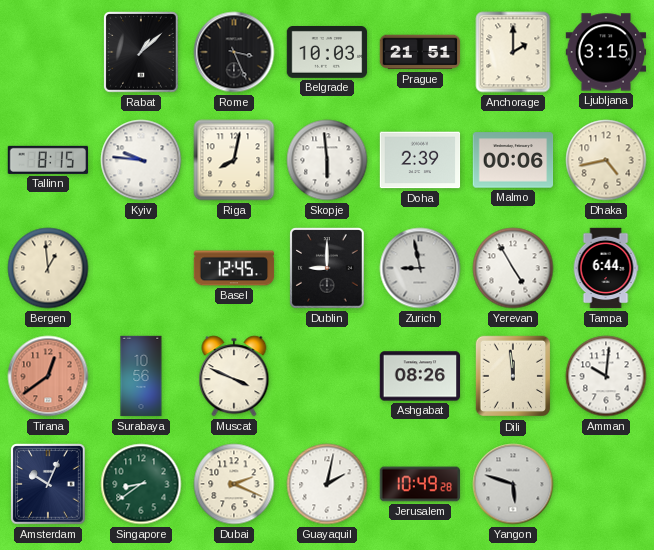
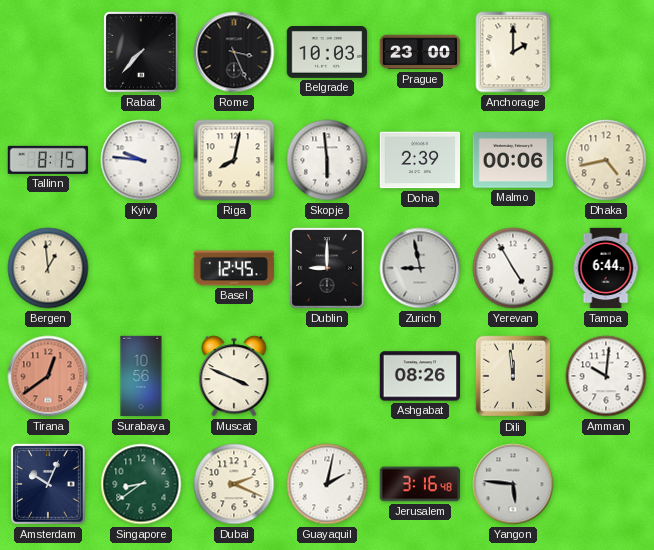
Rabat: 1:08 -> 7:37 (141, 52)
Prague: 21:51 -> 23:00 (420, 52)
Ljubljana: 3:15 -> none (606, 52)
Jerusalem: 10:49 -> 3:16 (420, 484)
Yangon: 5:48 -> 5:46 (513, 484)
